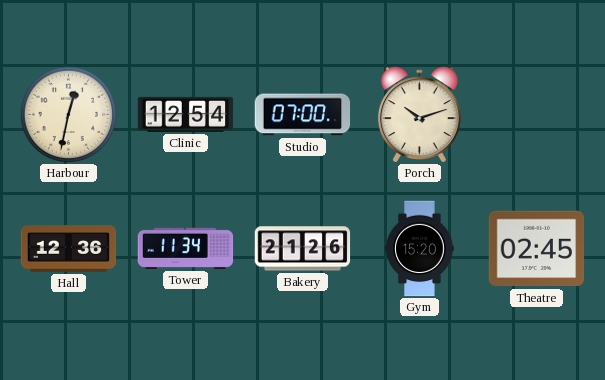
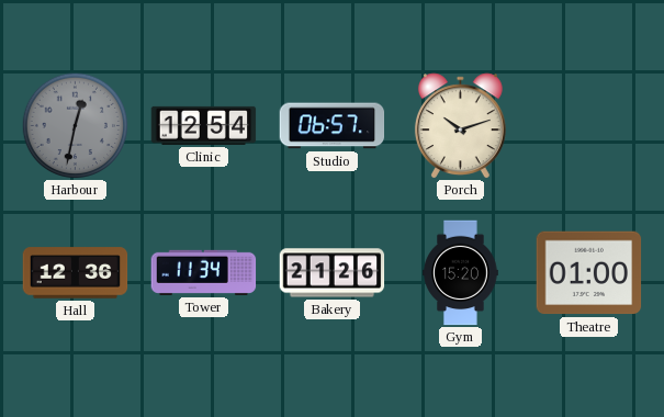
Harbour dial: cream -> grey (75, 125)
Studio: 07:00 -> 06:57 (333, 126)
Theatre: 02:45 -> 01:00 (589, 273)
